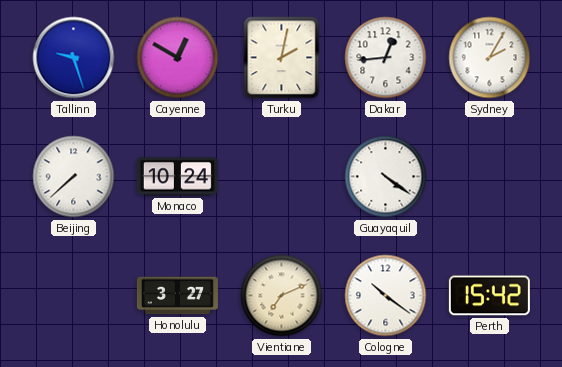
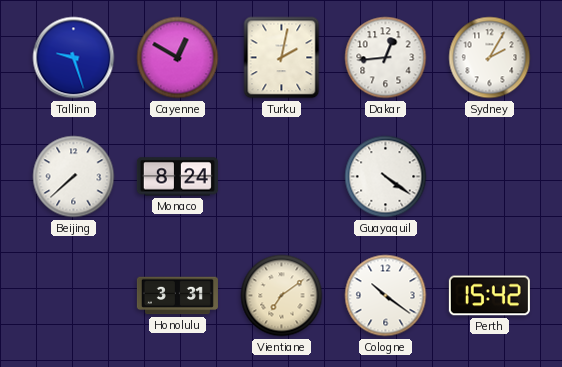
Monaco: 10:24 -> 8:24 (177, 177)
Honolulu: 3:27 -> 3:31 (177, 296)
Vientiane: 7:11 -> 7:09 (282, 296)
